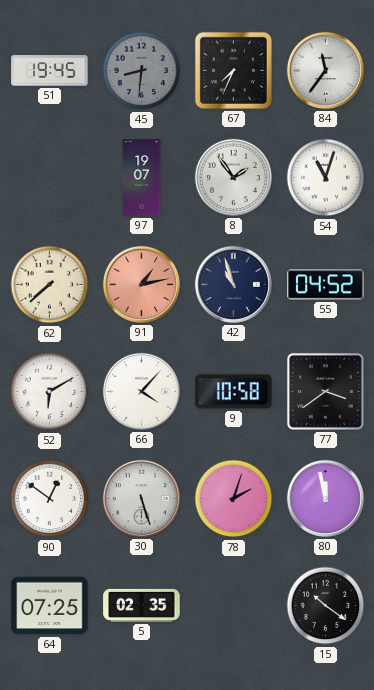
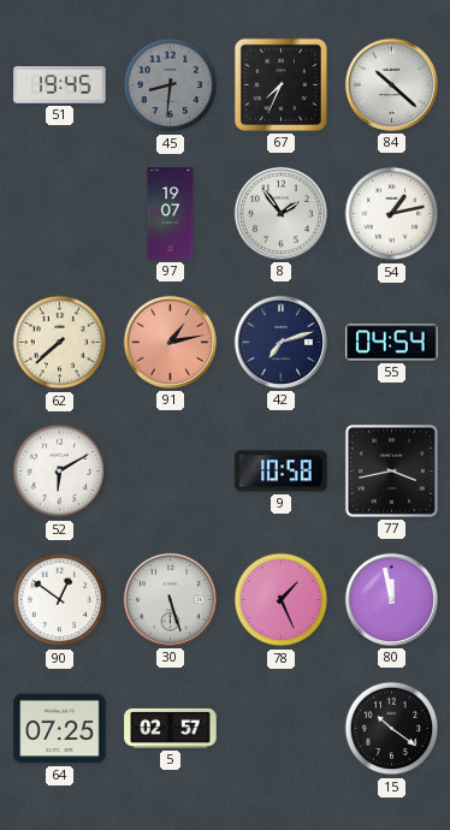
84: 11:36 -> 10:22 (391, 84)
54: 11:03 -> 1:13 (392, 214)
42: 10:57 -> 7:12 (280, 342)
55: 04:52 -> 04:54 (392, 343)
66: 4:07 -> none (141, 391)
77: 3:39 -> 3:43 (391, 470)
78: 2:03 -> 1:26 (282, 600)
5: 02:35 -> 02:57 (171, 728)
